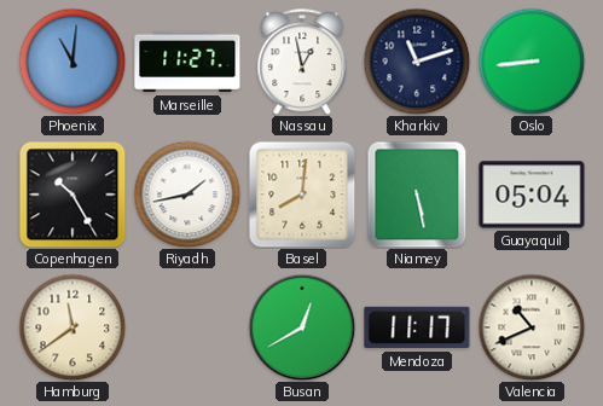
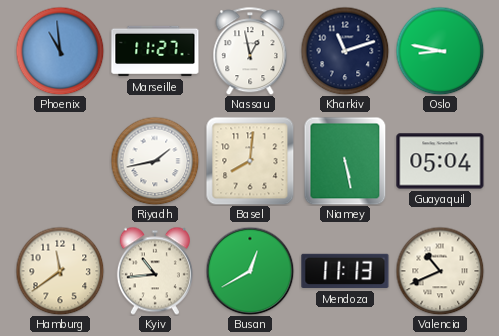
Phoenix: 11:01 -> 10:59 (60, 51)
Oslo: 8:44 -> 8:47 (440, 51)
Copenhagen: 10:25 -> none (73, 195)
Kyiv: none -> 10:44 (155, 271)
Mendoza: 11:17 -> 11:13 (345, 271)
